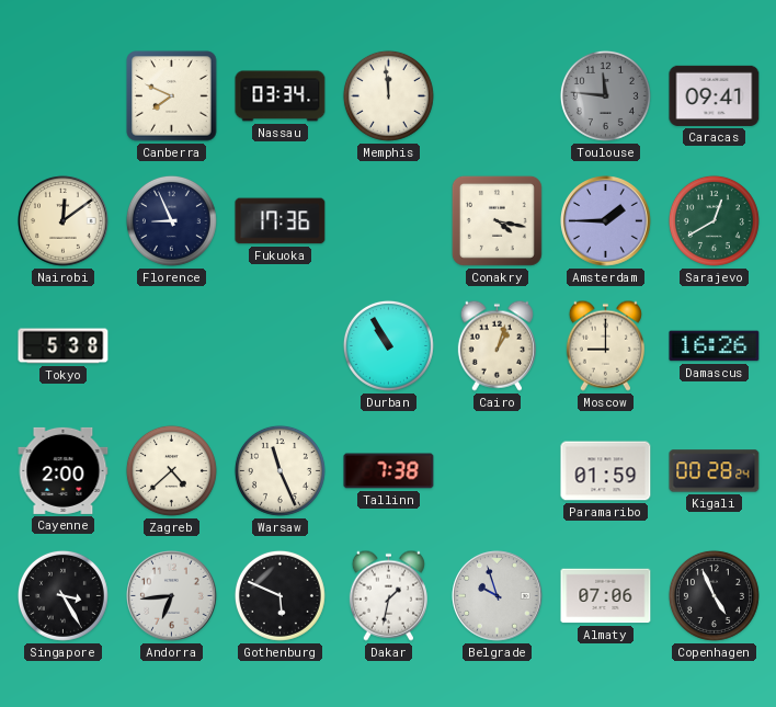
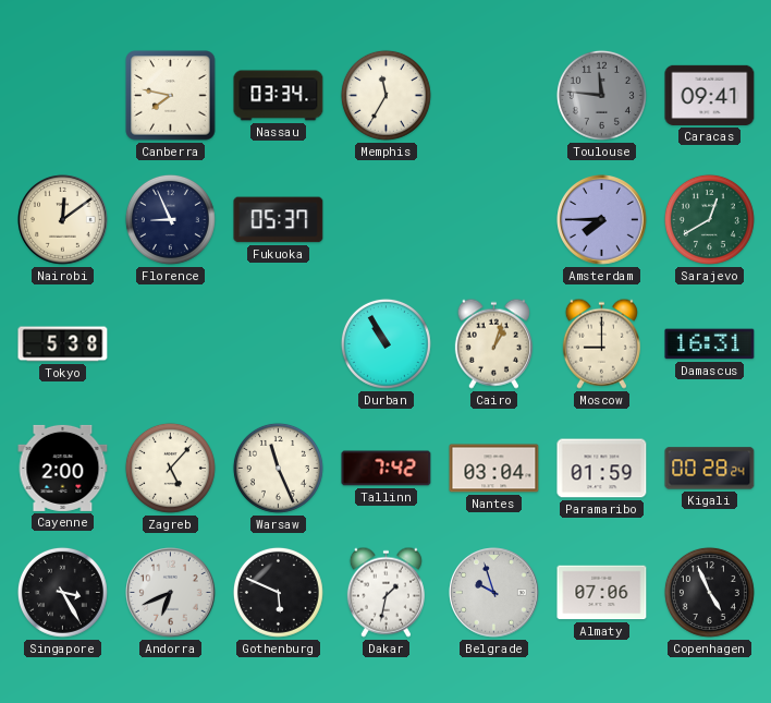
Canberra: 7:49 -> 7:47 (171, 96)
Memphis: 11:59 -> 11:35 (385, 95)
Fukuoka: 17:36 -> 05:37 (279, 220)
Conakry: 4:17 -> none (497, 220)
Amsterdam: 1:45 -> 7:45 (602, 220)
Damascus: 16:26 -> 16:31 (710, 344)
Zagreb: 4:38 -> 5:07 (170, 468)
Tallinn: 7:38 -> 7:42 (387, 469)
Nantes: none -> 03:04 (494, 469)
Andorra: 6:44 -> 6:41 (171, 593)
